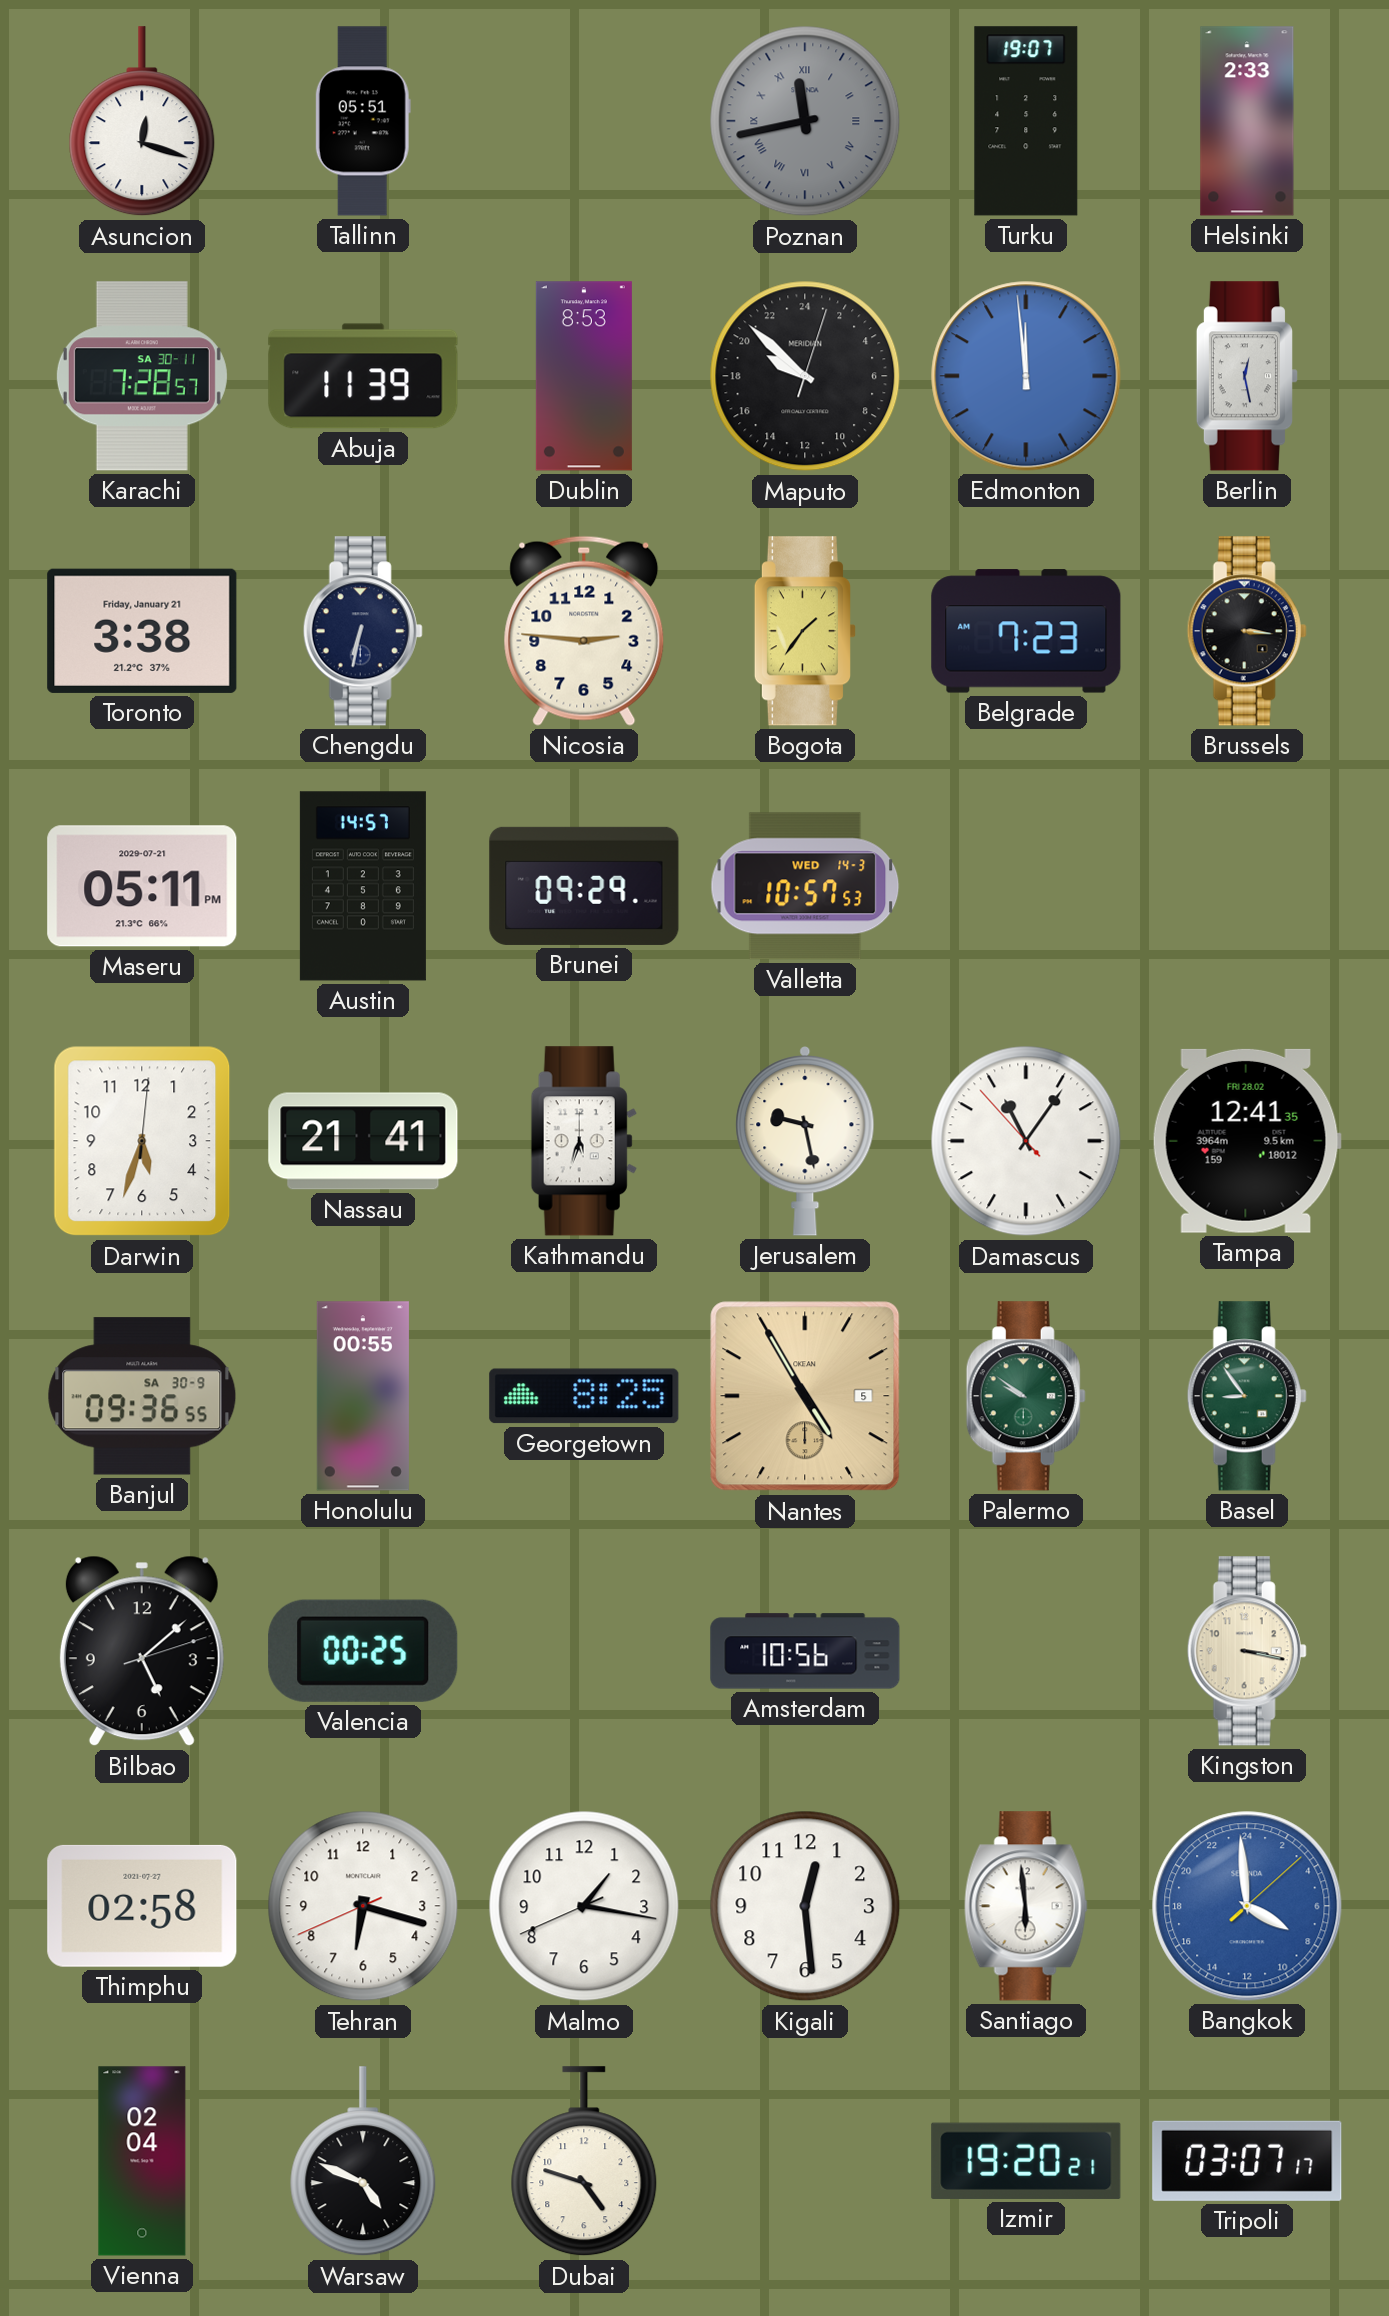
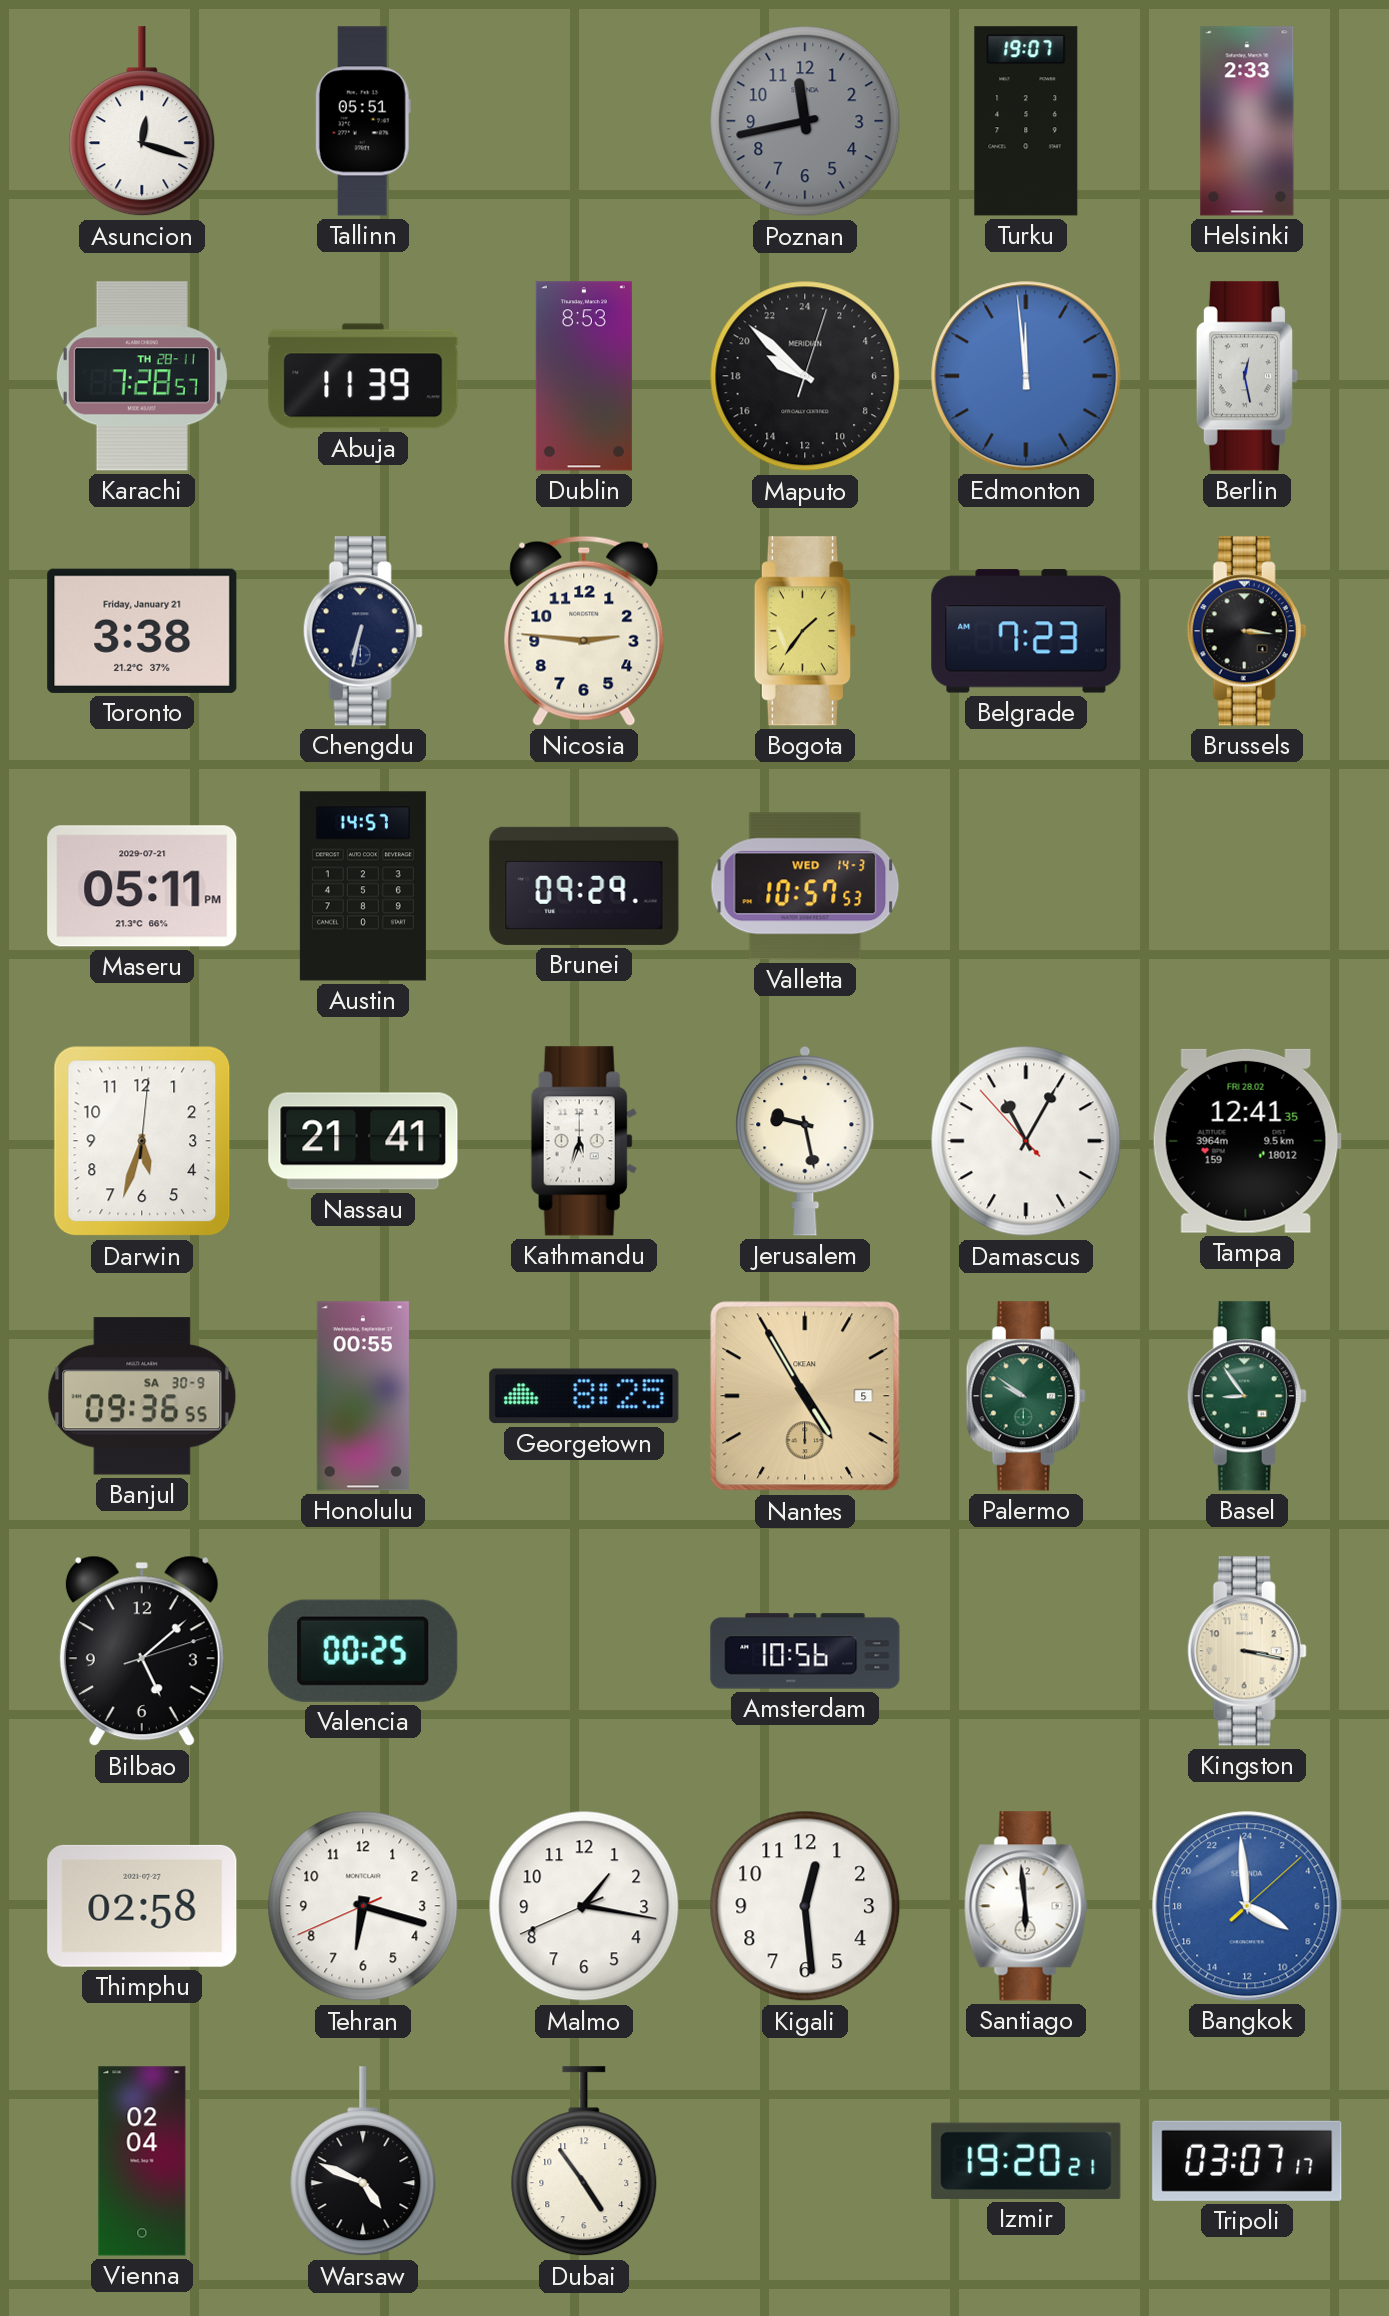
Poznan numerals: Roman -> Arabic (805, 121)
Karachi date: SA 30-11 -> TH 28-11 (142, 376)
Damascus: 11:05 -> 11:04 (1026, 1141)
Dubai: 4:48 -> 4:54 (584, 2162)
